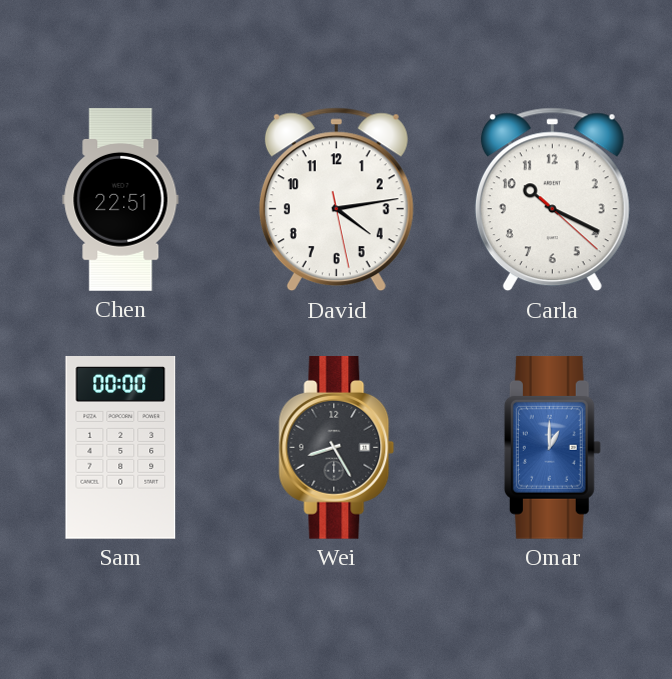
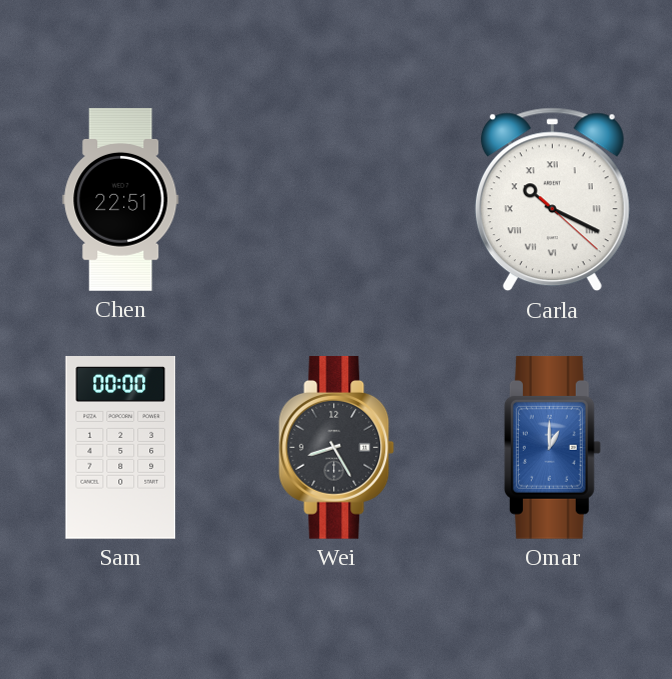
David: 4:13 -> none (336, 200)
Carla numerals: Arabic -> Roman (552, 200)
